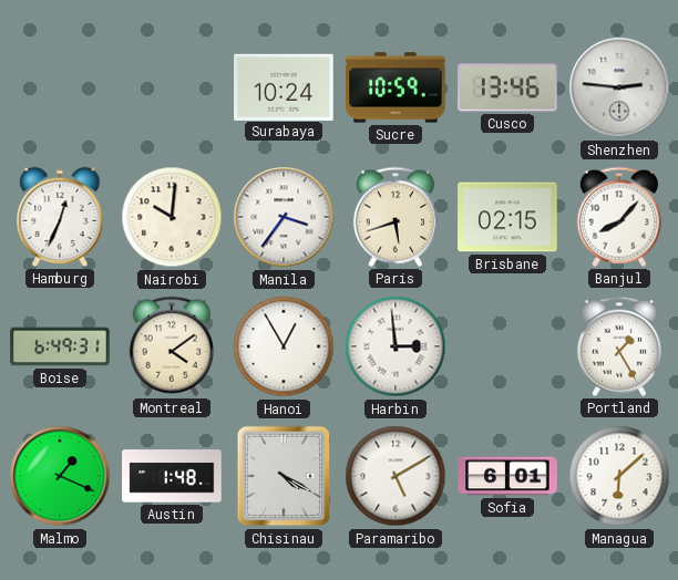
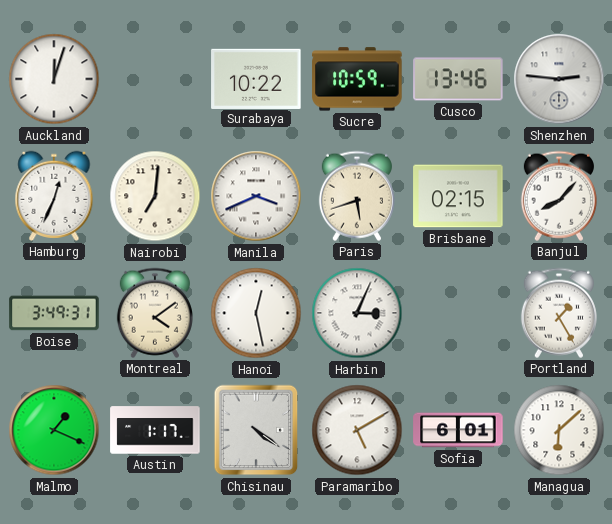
Auckland: none -> 12:03 (54, 79)
Surabaya: 10:24 -> 10:22 (256, 78)
Nairobi: 10:01 -> 7:01 (155, 196)
Manila: 3:36 -> 3:41 (256, 196)
Boise: 6:49 -> 3:49 (54, 313)
Hanoi: 12:55 -> 12:28 (256, 313)
Harbin: 2:59 -> 3:04 (357, 313)
Austin: 1:48 -> 1:17 (155, 430)
Chisinau: 4:20 -> 4:21 (256, 430)
